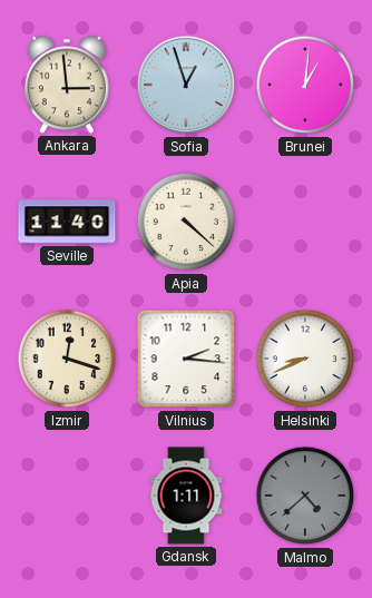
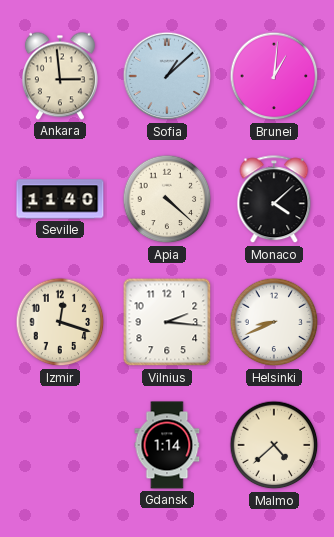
Sofia: 12:57 -> 1:08 (167, 76)
Monaco: none -> 4:08 (274, 200)
Gdansk: 1:11 -> 1:14 (167, 445)
Malmo dial: grey -> cream (274, 445)
